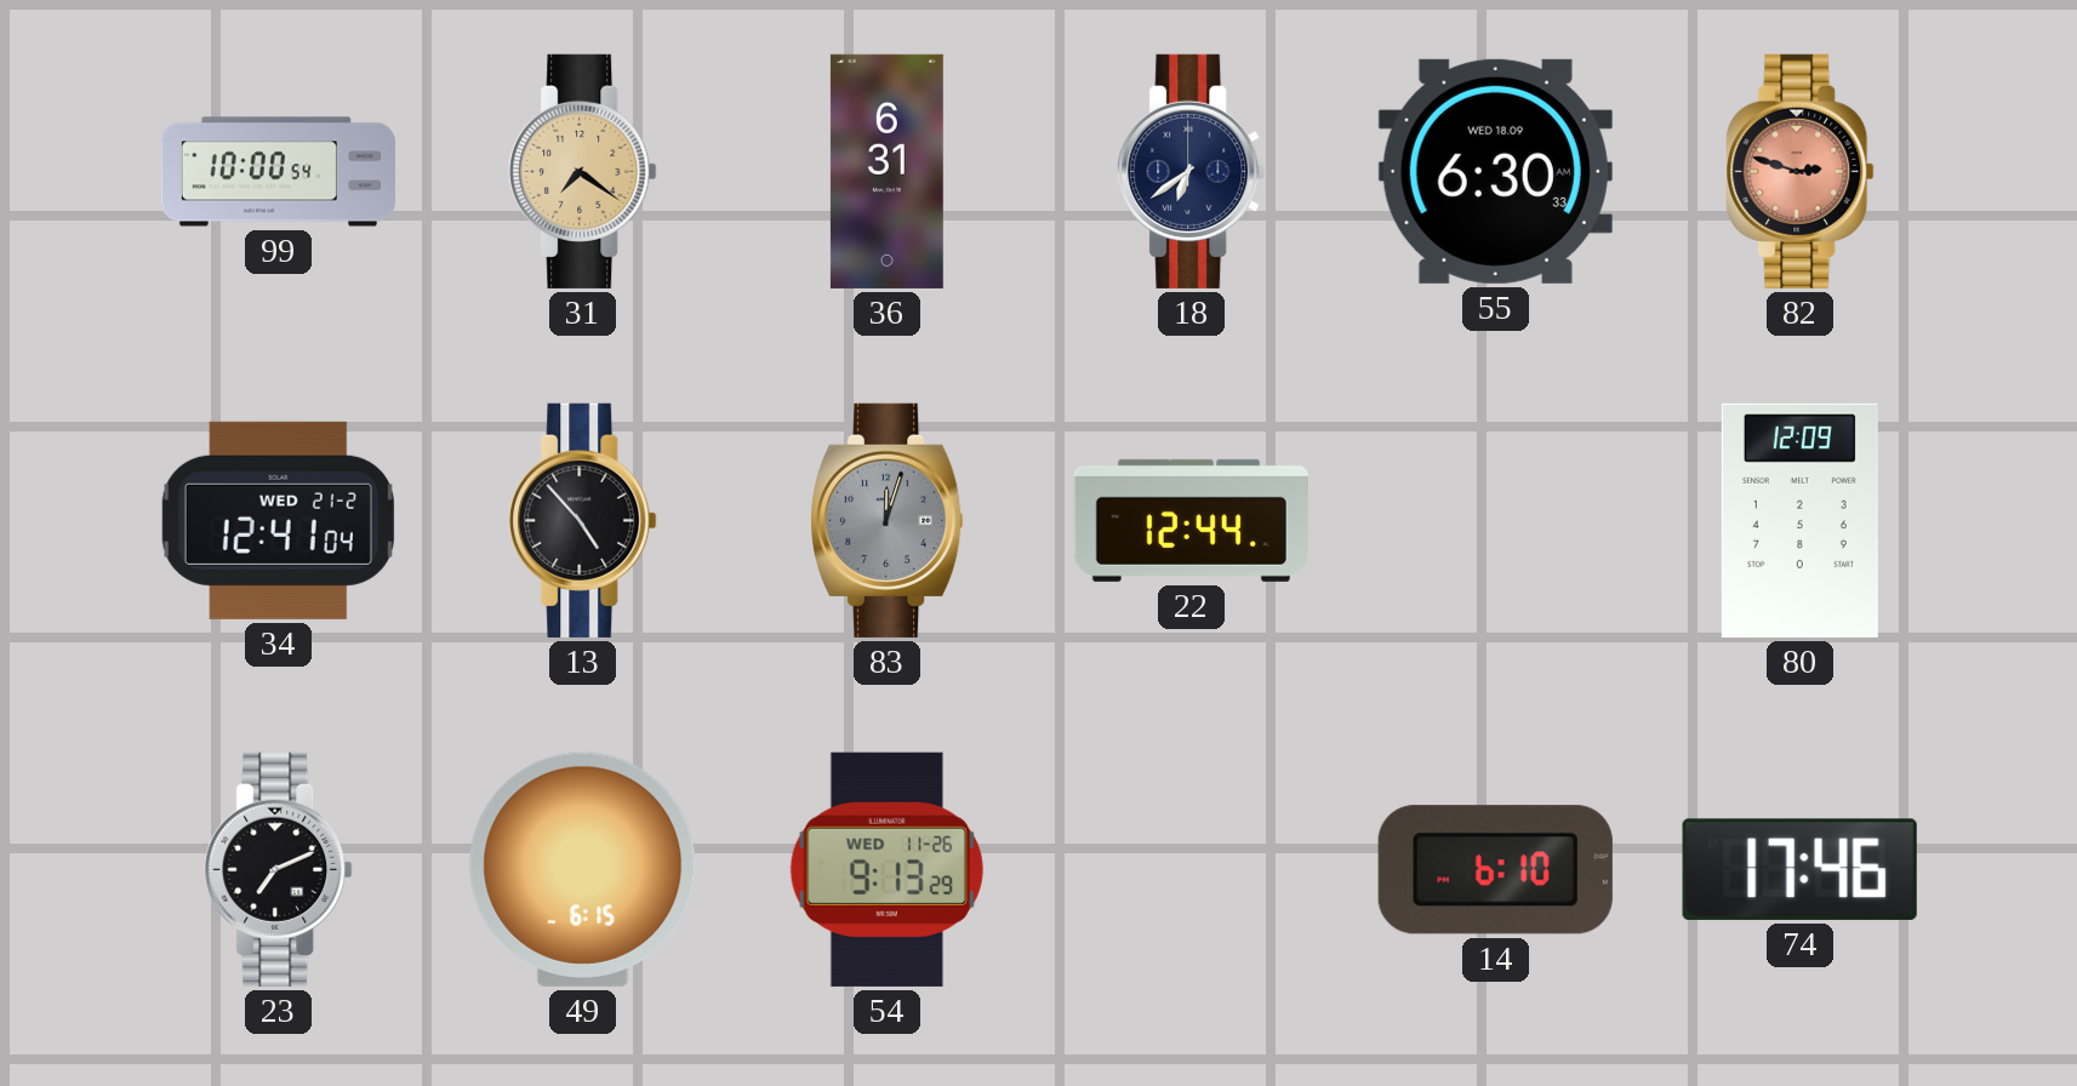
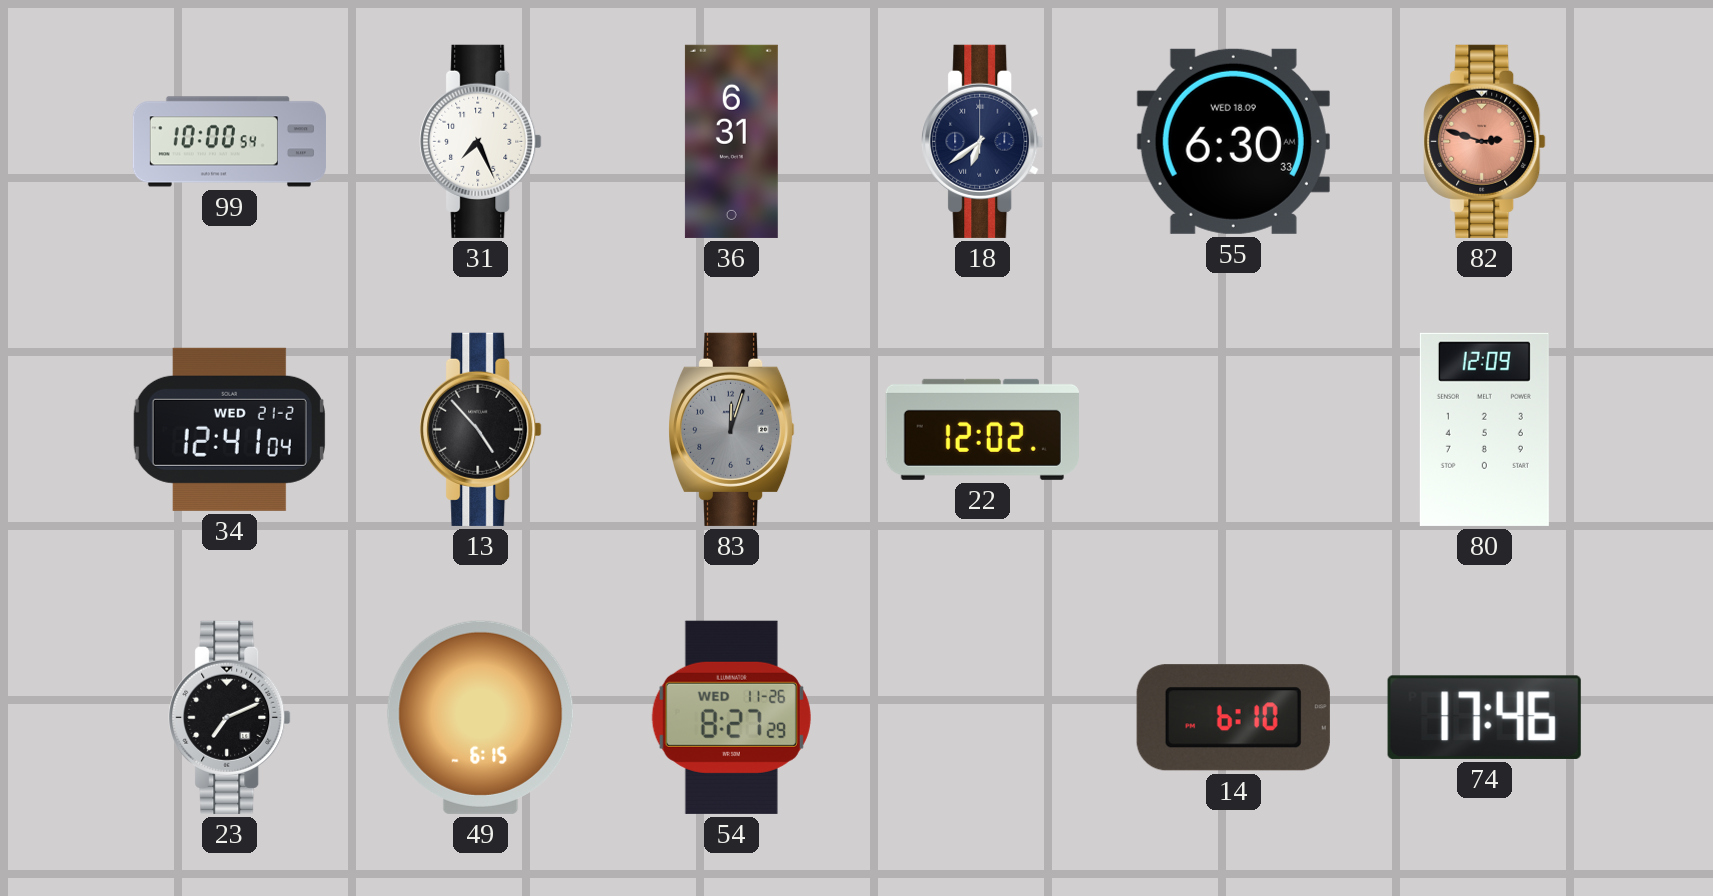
31: 7:21 -> 7:26 (481, 141)
31 dial: champagne -> white (481, 141)
22: 12:44 -> 12:02 (982, 429)
54: 9:13 -> 8:27 (731, 717)
